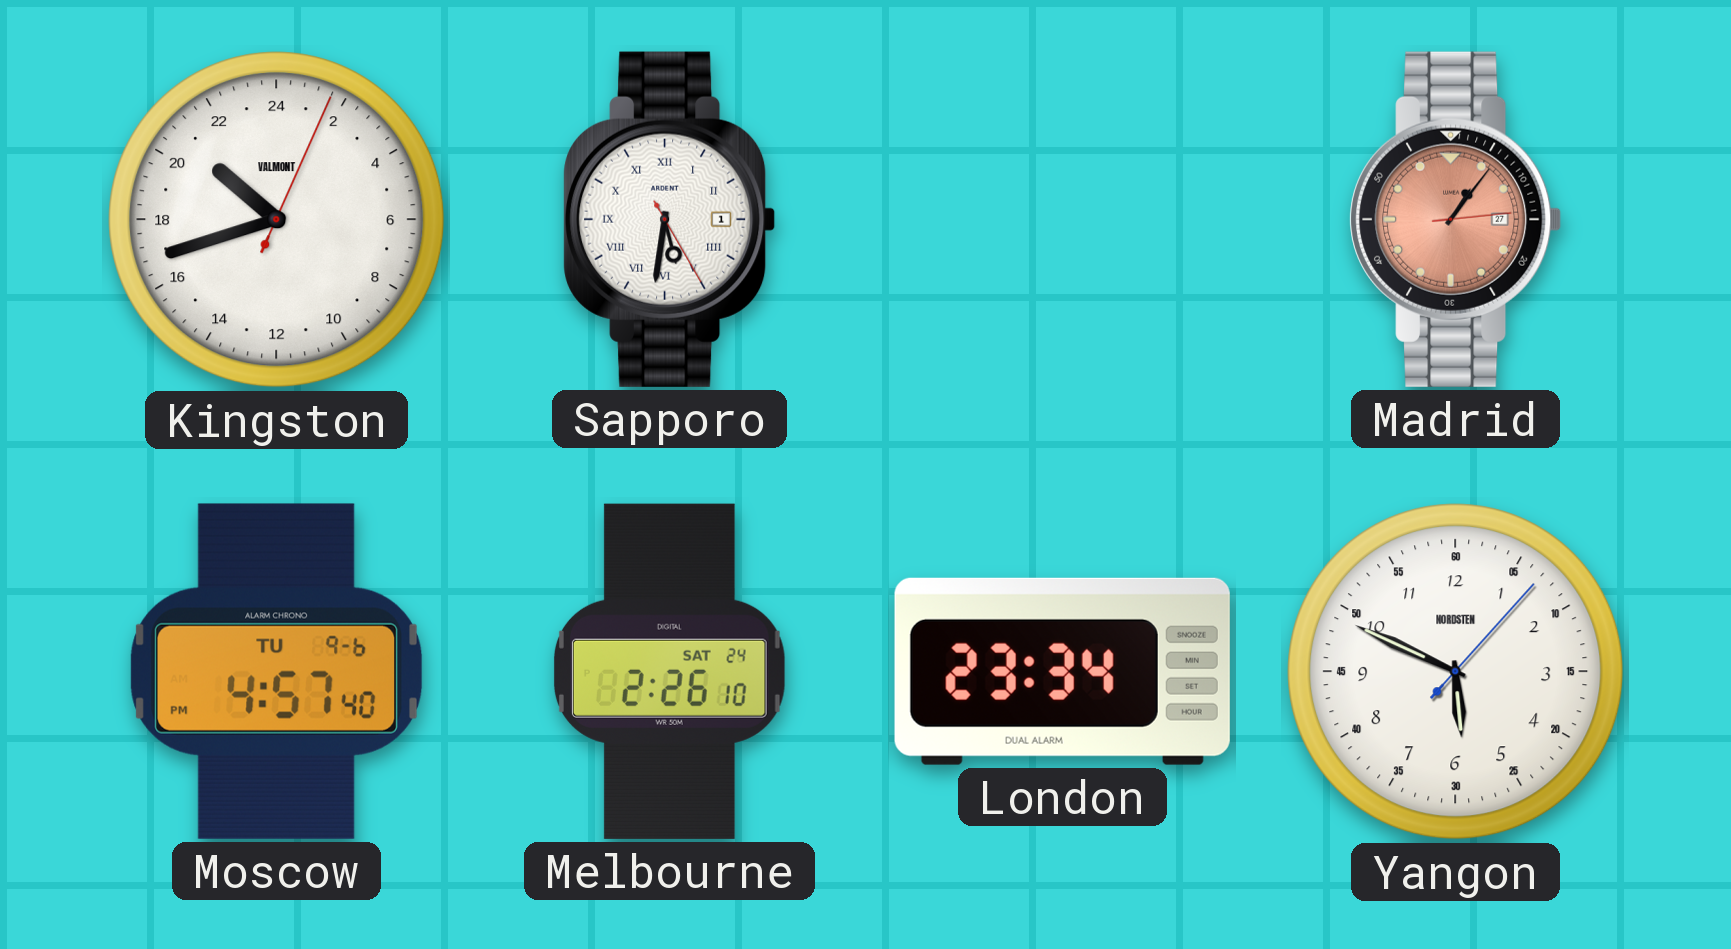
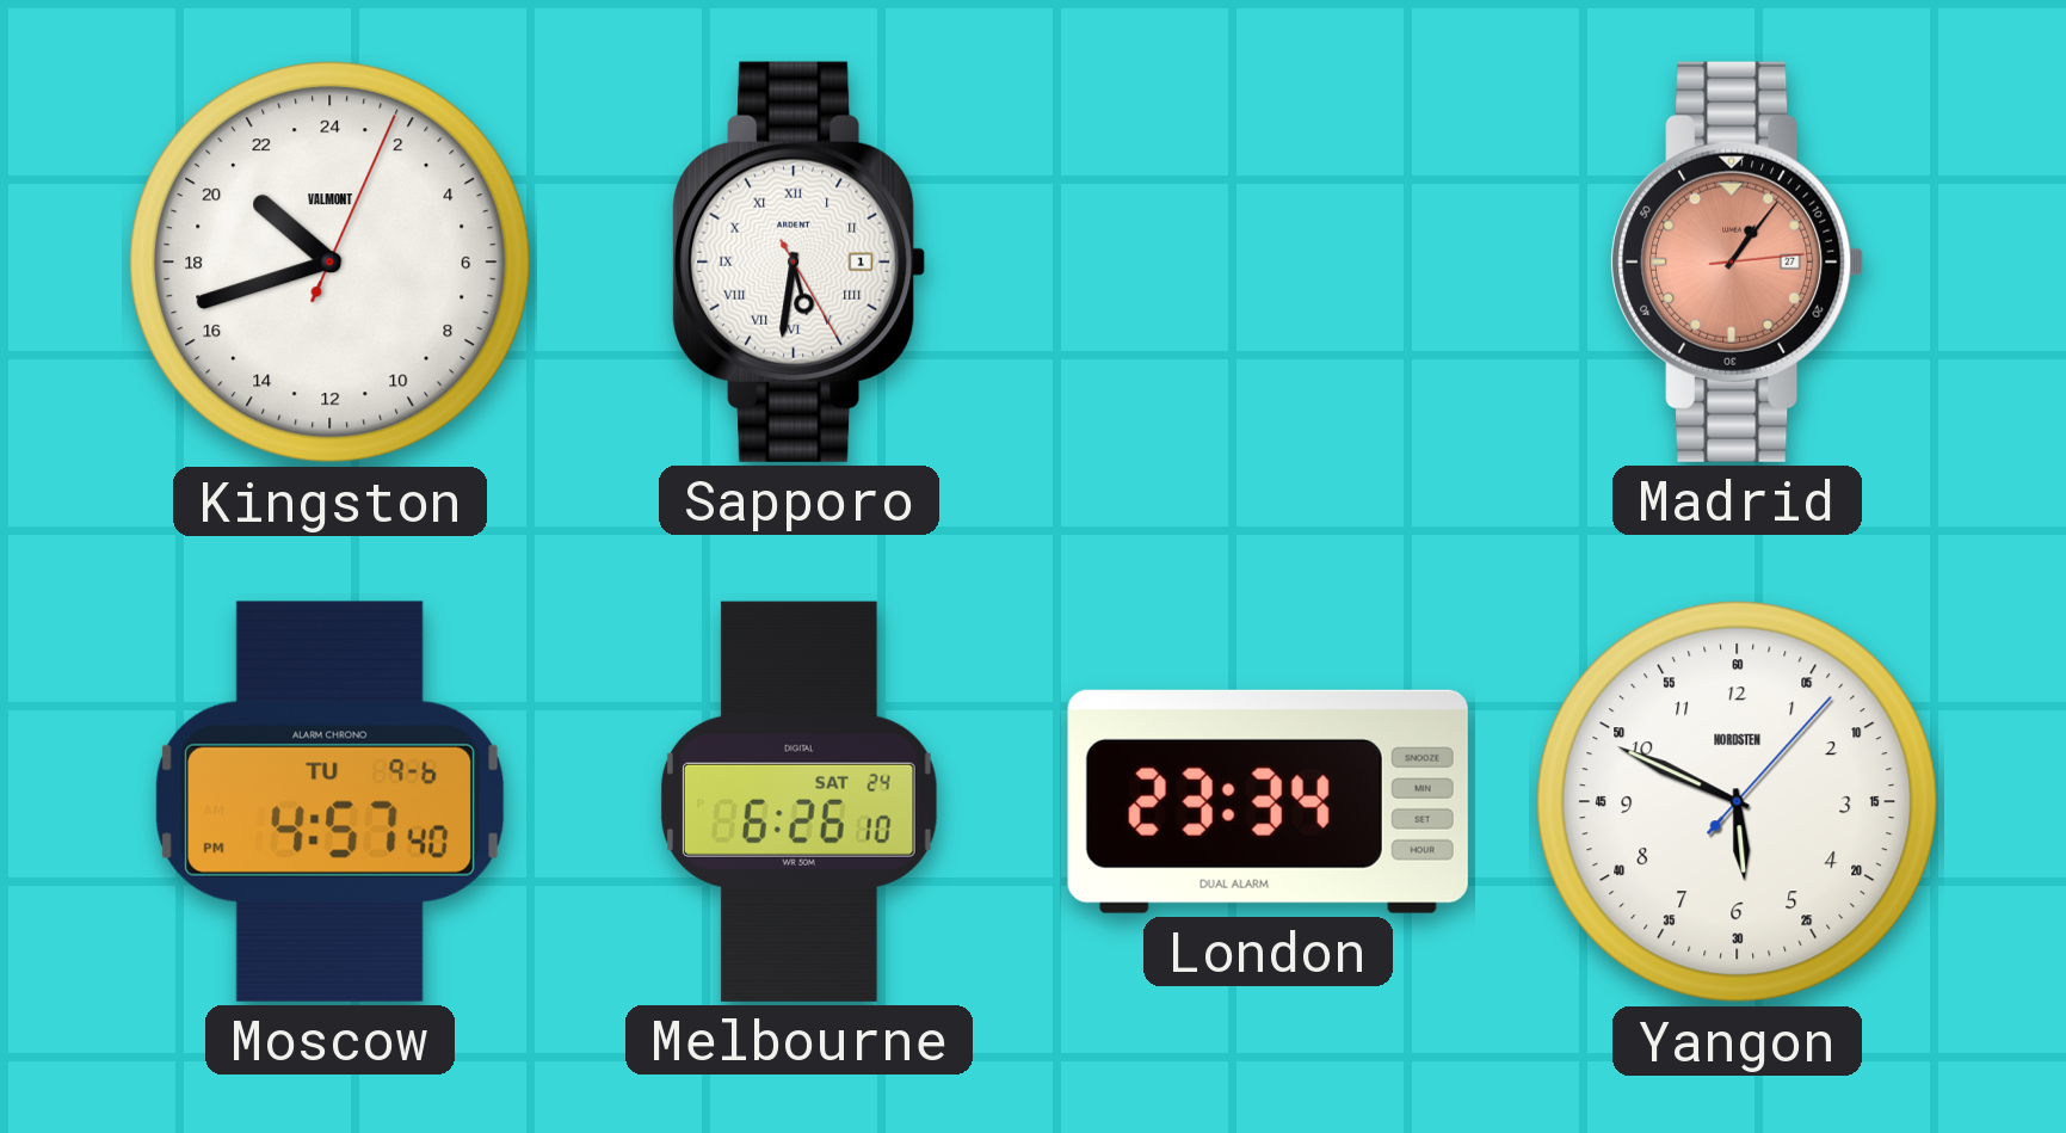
Melbourne: 2:26 -> 6:26 (798, 801)
